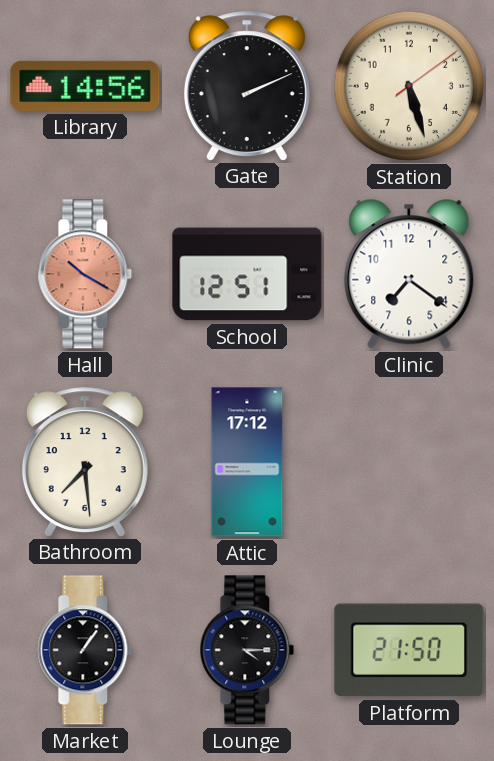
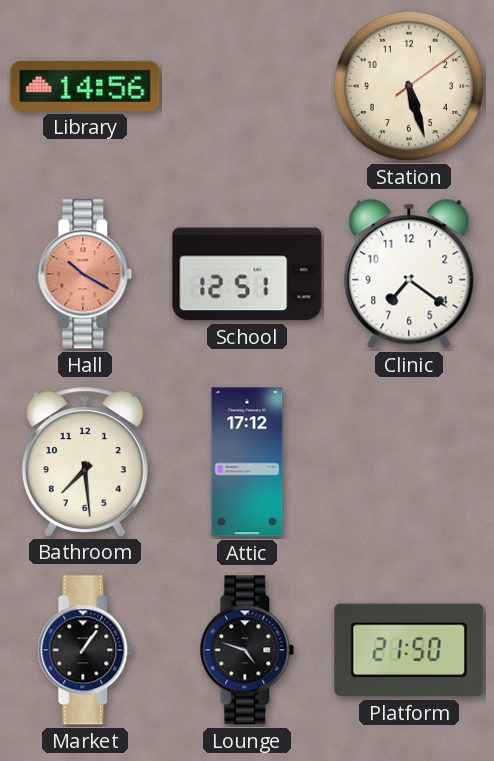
Gate: 2:11 -> none (247, 86)
Lounge: 4:15 -> 4:48 (247, 650)
